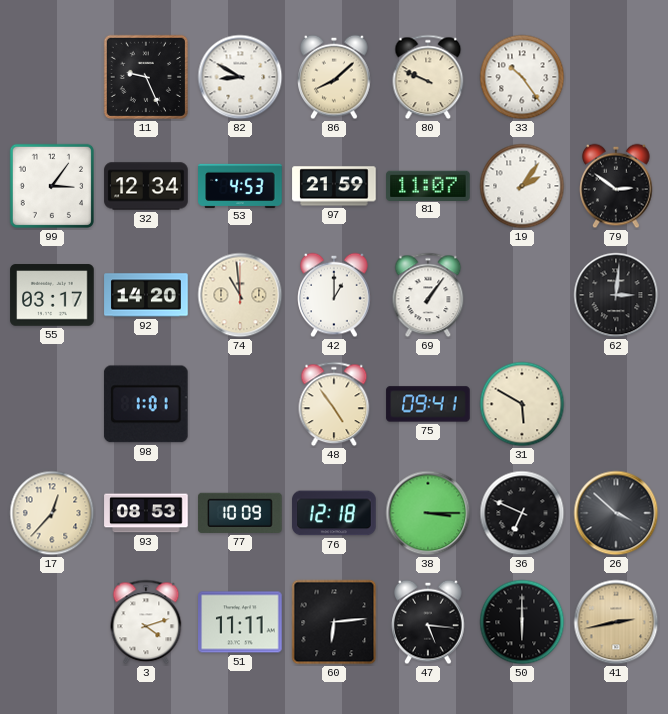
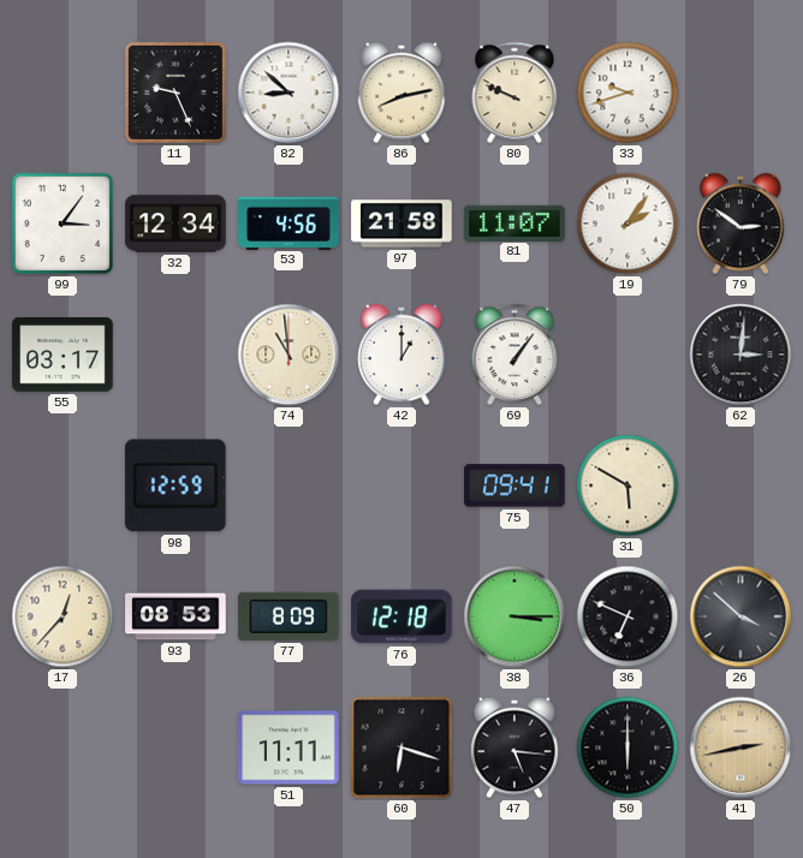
82: 8:50 -> 8:52 (289, 93)
86: 8:08 -> 8:13 (401, 93)
33: 10:24 -> 9:42 (627, 93)
53: 4:53 -> 4:56 (289, 222)
97: 21:59 -> 21:58 (401, 224)
92: 14:20 -> none (146, 295)
98: 1:01 -> 12:59 (176, 485)
48: 4:54 -> none (334, 404)
77: 10:09 -> 8:09 (289, 616)
3: 4:12 -> none (146, 622)
60: 6:14 -> 6:18 (401, 747)
